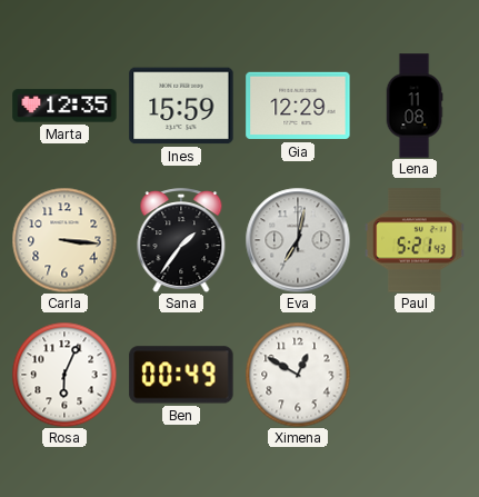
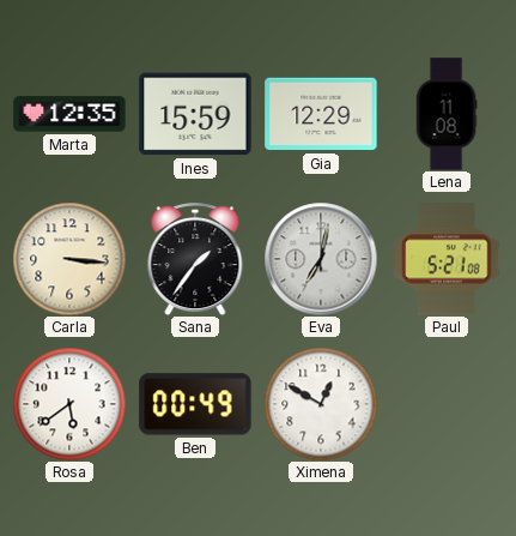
Paul: 5:21:43 -> 5:21:08 (447, 259)
Rosa: 6:04 -> 5:39 (69, 404)
